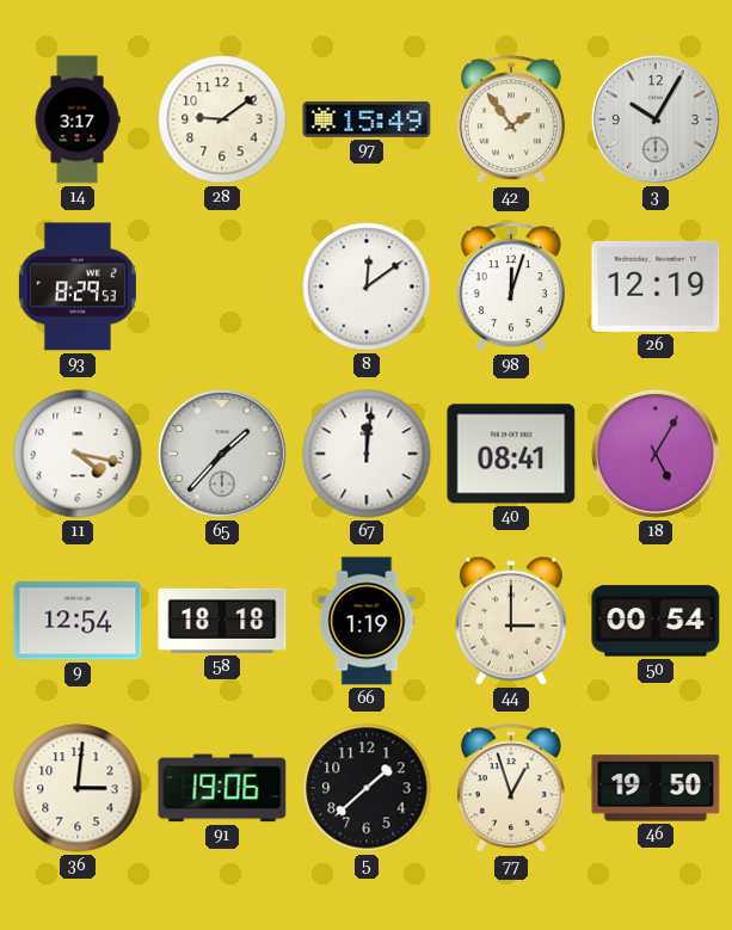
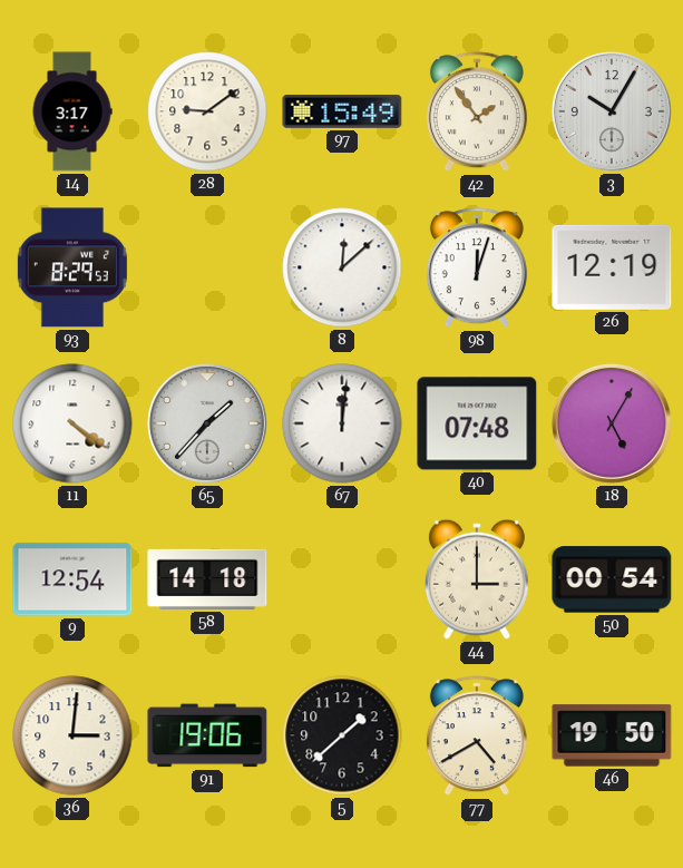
8: 12:09 -> 12:08 (342, 267)
11: 4:17 -> 4:21 (72, 423)
40: 08:41 -> 07:48 (477, 423)
58: 18:18 -> 14:18 (207, 579)
66: 1:19 -> none (367, 621)
77: 12:57 -> 4:40 (477, 737)
